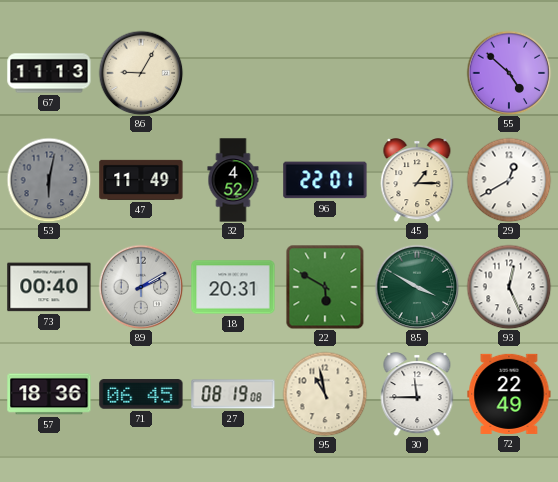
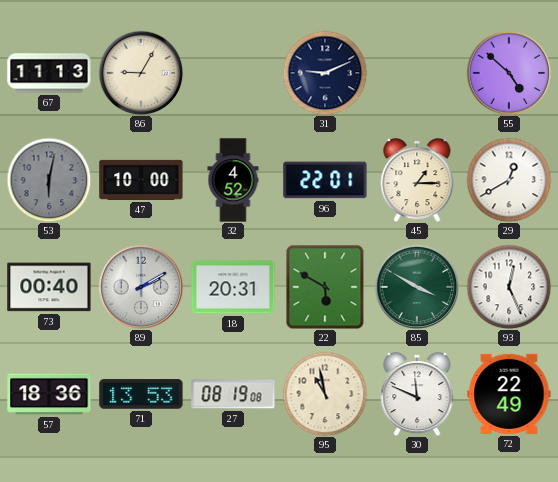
31: none -> 9:11 (325, 73)
47: 11:49 -> 10:00 (141, 180)
71: 06:45 -> 13:53 (141, 394)
30: 11:45 -> 11:49 (417, 394)
